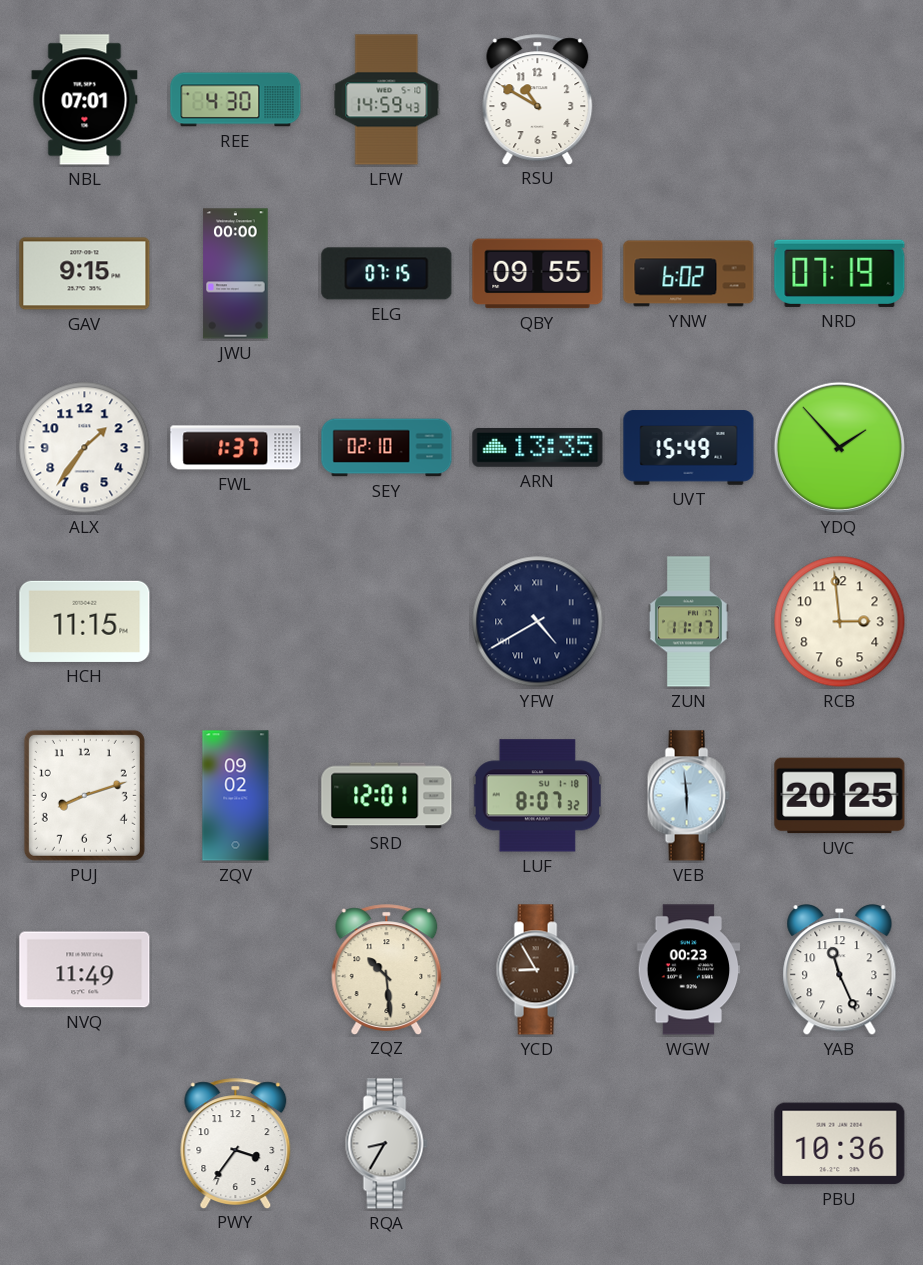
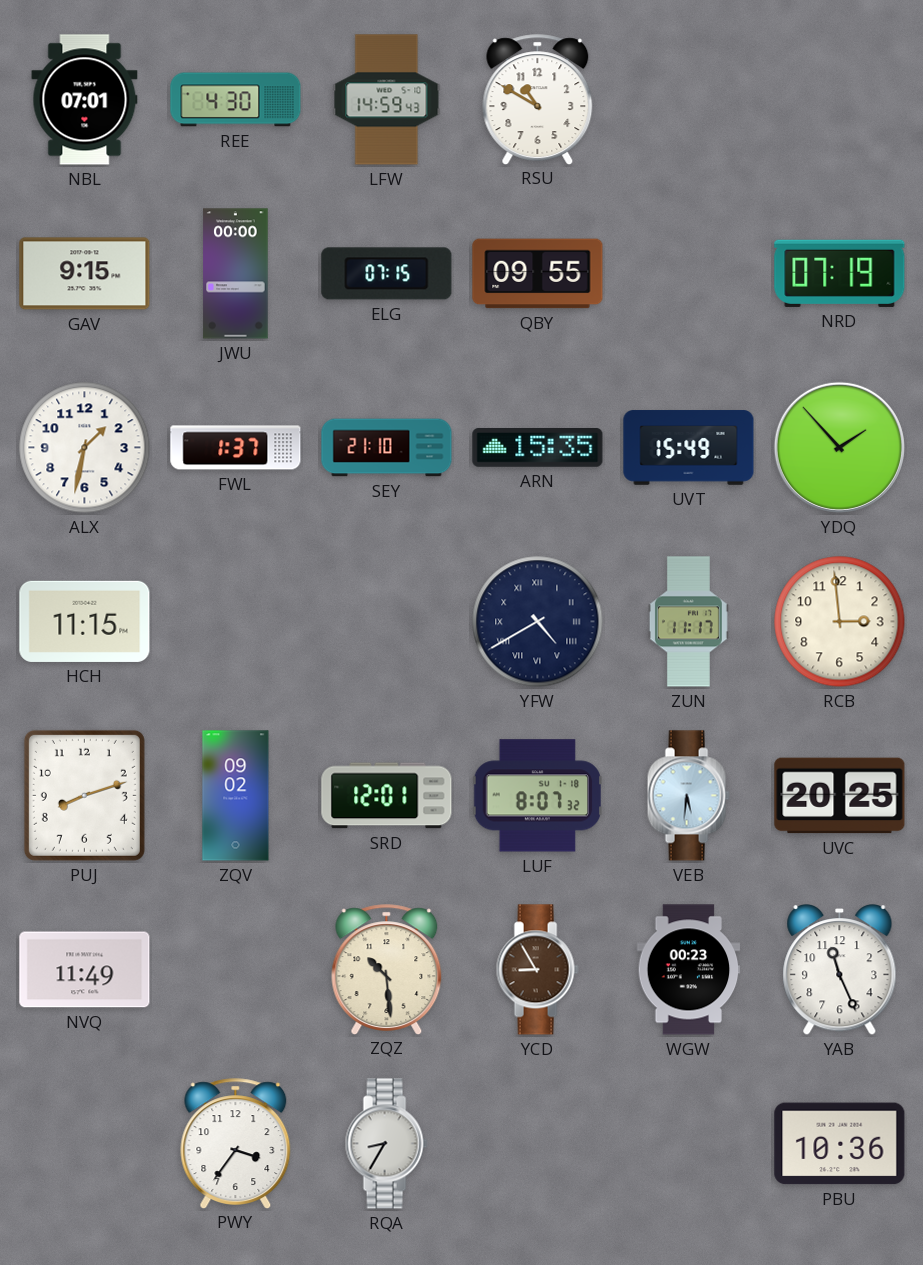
YNW: 6:02 -> none (689, 274)
ALX: 1:36 -> 1:32 (85, 448)
SEY: 02:10 -> 21:10 (387, 448)
ARN: 13:35 -> 15:35 (538, 448)
VEB: 5:59 -> 5:31 (688, 796)
